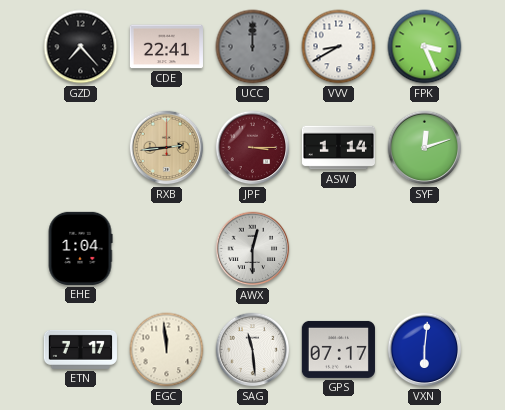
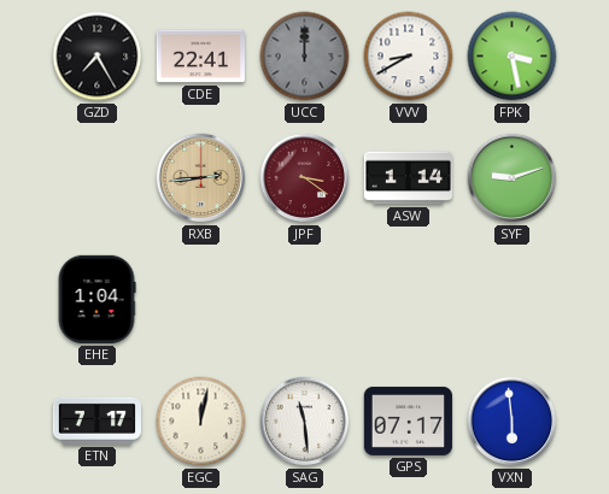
GZD: 7:23 -> 7:25 (98, 57)
FPK: 3:26 -> 3:28 (513, 57)
JPF: 3:15 -> 3:21 (305, 178)
SYF: 12:12 -> 9:12 (513, 178)
AWX: 12:30 -> none (253, 249)
EGC: 11:59 -> 12:02 (201, 422)
VXN: 6:01 -> 5:59 (513, 422)
